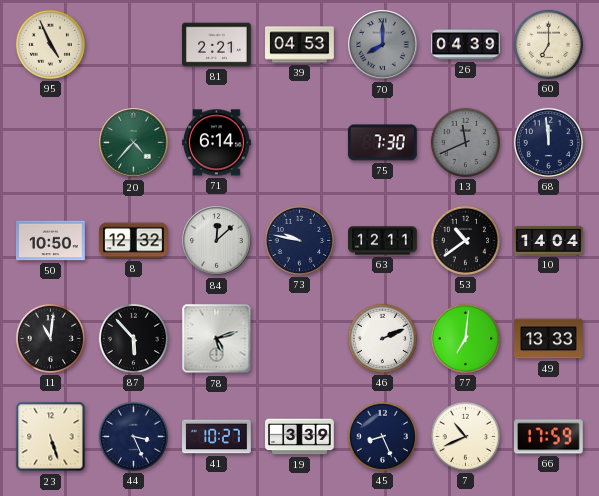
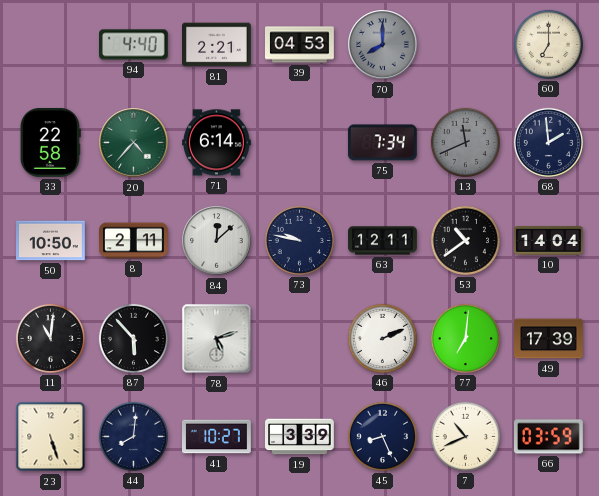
95: 4:56 -> none (50, 44)
94: none -> 4:40 (134, 45)
26: 04:39 -> none (466, 45)
33: none -> 22:58 (50, 143)
75: 7:30 -> 7:34 (382, 143)
68: 11:59 -> 1:59 (548, 142)
8: 12:32 -> 2:11 (134, 241)
49: 13:33 -> 17:39 (549, 339)
44: 3:26 -> 8:01 (133, 436)
66: 17:59 -> 03:59 (549, 437)
